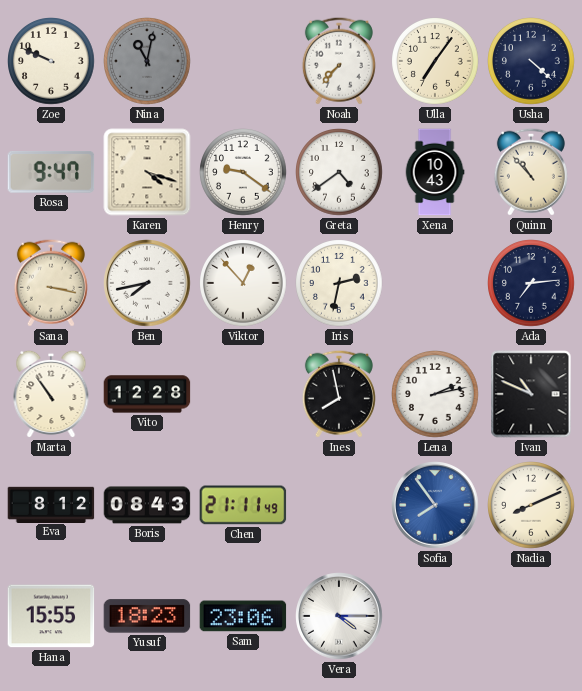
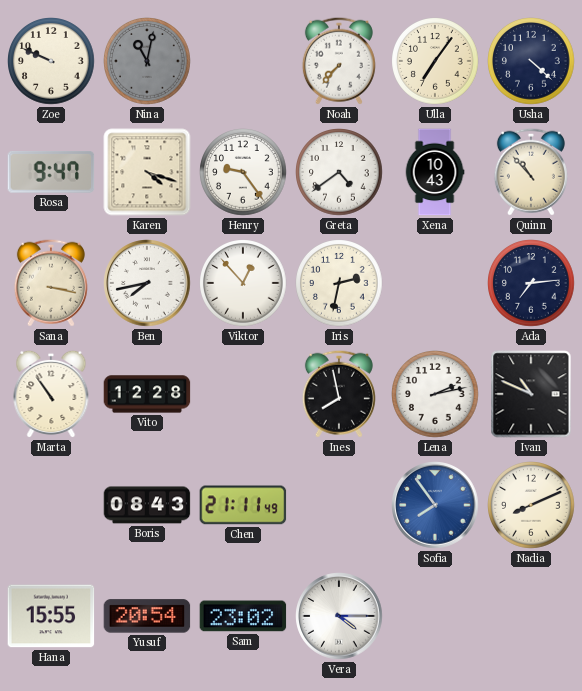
Henry: 9:21 -> 9:24 (243, 172)
Eva: 8:12 -> none (51, 504)
Yusuf: 18:23 -> 20:54 (147, 616)
Sam: 23:06 -> 23:02 (243, 616)
